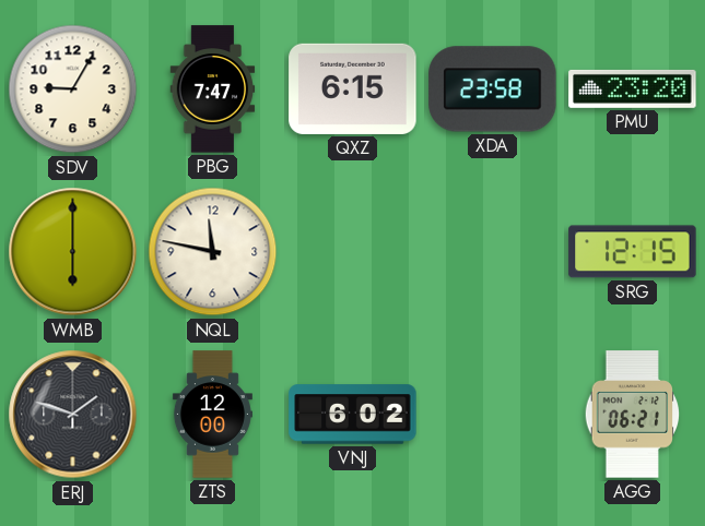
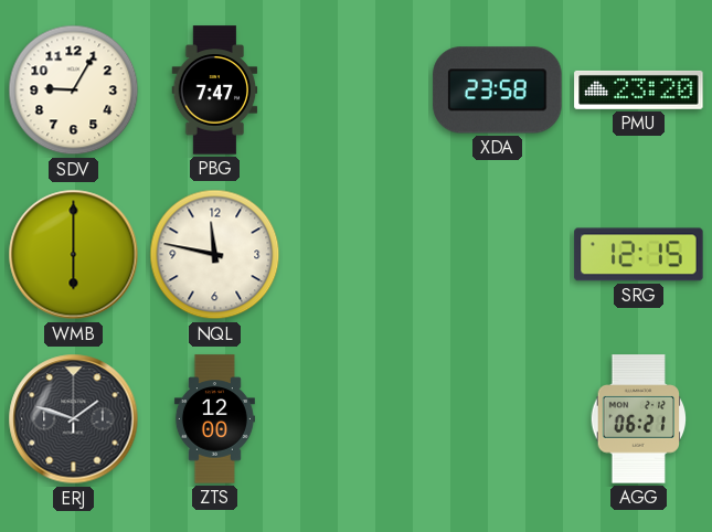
QXZ: 6:15 -> none (353, 88)
VNJ: 6:02 -> none (353, 415)
